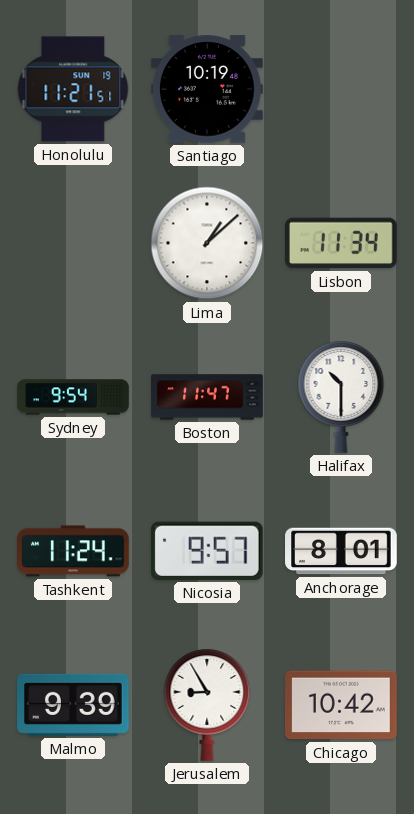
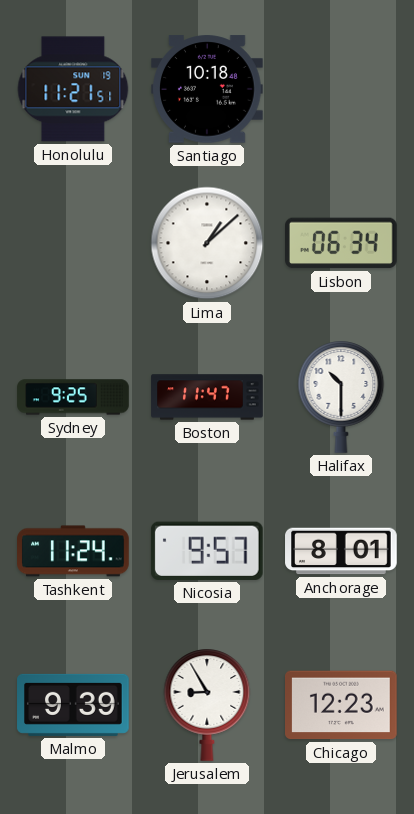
Santiago: 10:19 -> 10:18 (208, 89)
Lisbon: 11:34 -> 06:34 (342, 243)
Sydney: 9:54 -> 9:25 (73, 397)
Chicago: 10:42 -> 12:23 (342, 705)
